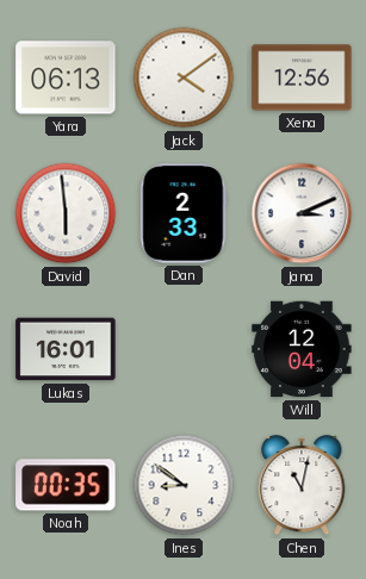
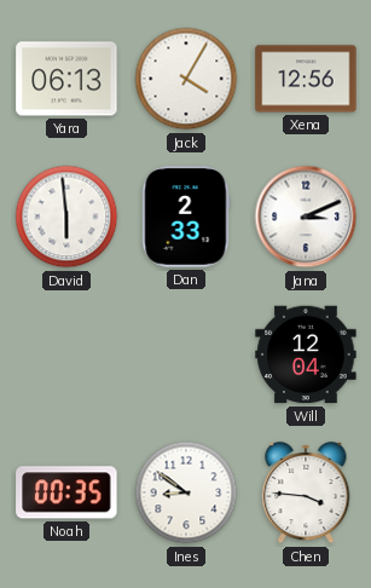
Jack: 4:09 -> 4:05 (186, 79)
Lukas: 16:01 -> none (66, 349)
Chen: 11:02 -> 3:46 (306, 492)
